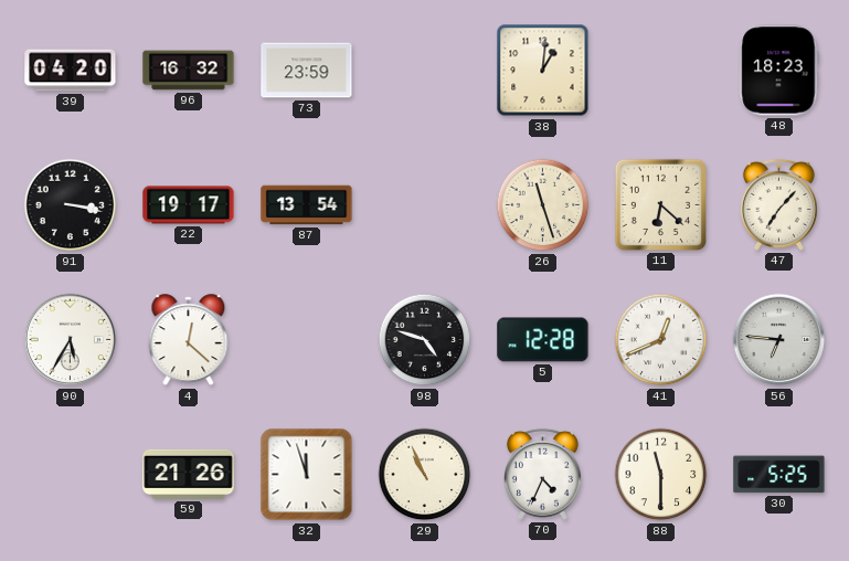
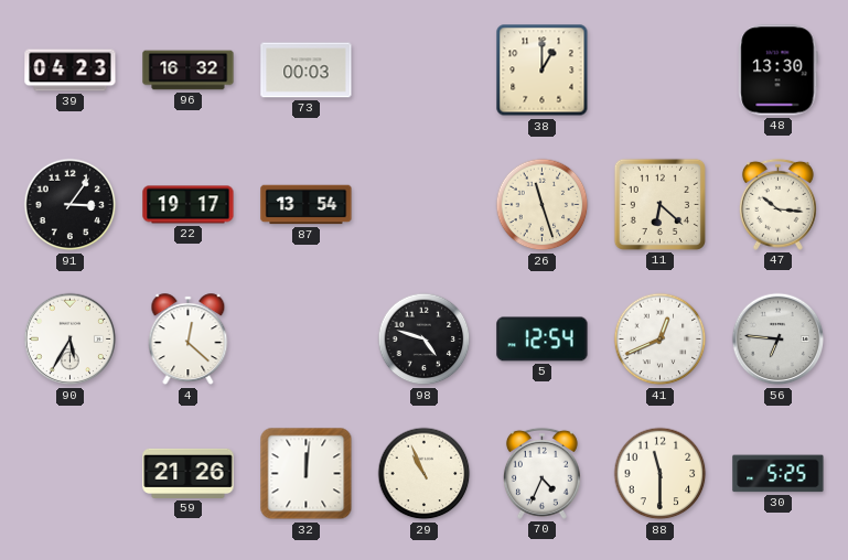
39: 04:20 -> 04:23 (71, 71)
73: 23:59 -> 00:03 (307, 71)
38: 1:01 -> 1:00 (543, 71)
48: 18:23 -> 13:30 (779, 71)
91: 3:17 -> 3:06 (71, 205)
47: 7:07 -> 10:16 (777, 204)
5: 12:28 -> 12:54 (543, 340)
32: 11:57 -> 12:01 (307, 474)
